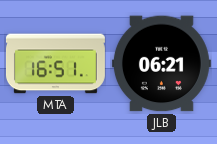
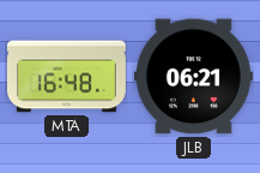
MTA: 16:51 -> 16:48 (66, 77)
